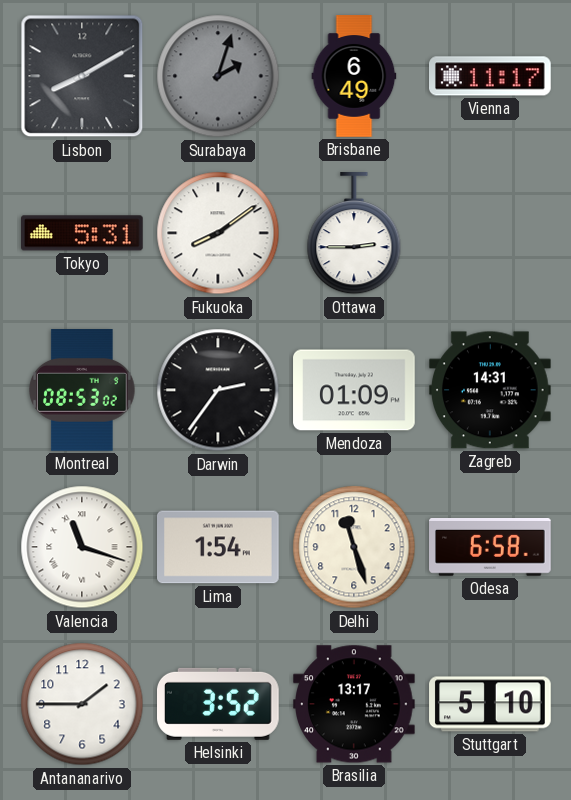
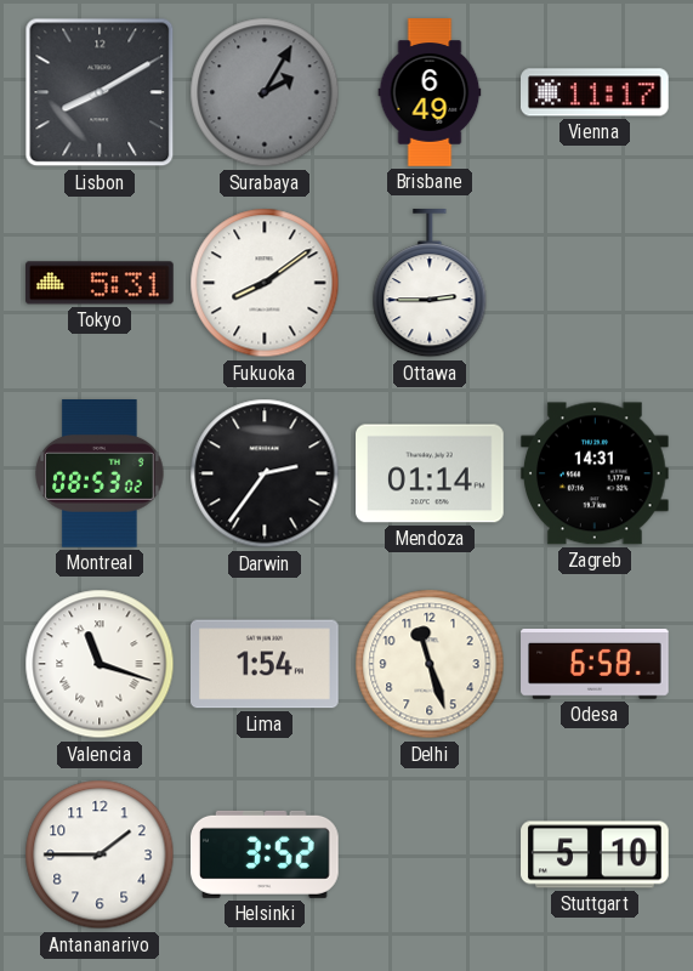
Surabaya: 2:03 -> 2:05 (265, 92)
Mendoza: 01:09 -> 01:14 (430, 473)
Brasilia: 13:17 -> none (355, 704)
